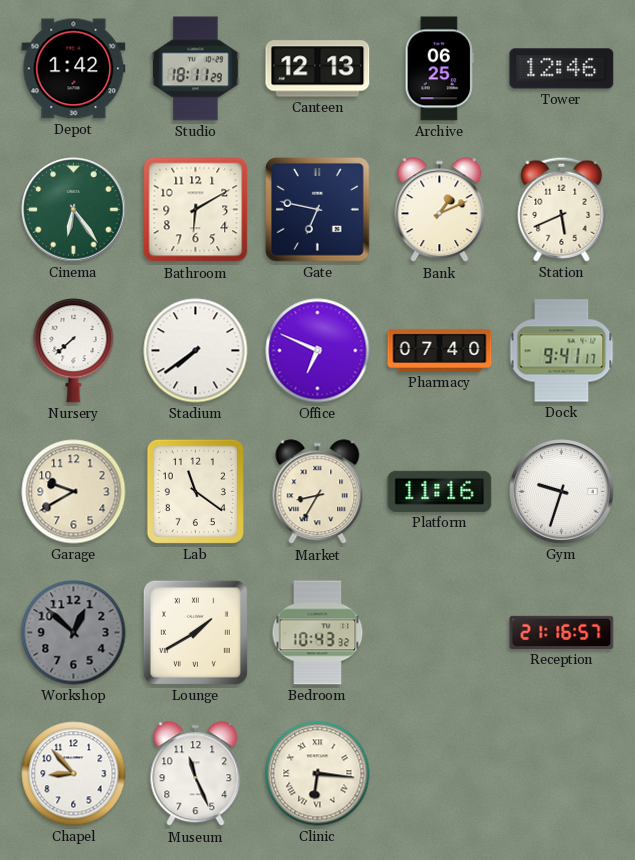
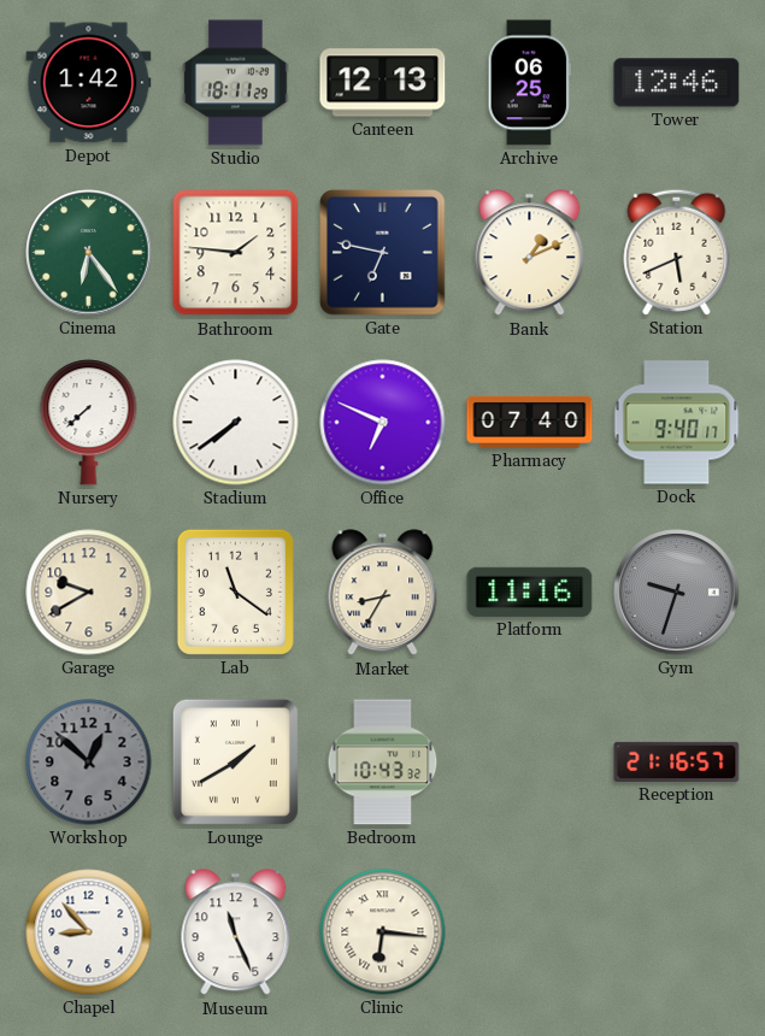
Bathroom: 6:10 -> 1:46 (236, 253)
Dock: 9:41 -> 9:40 (677, 423)
Gym dial: white -> grey (677, 593)
